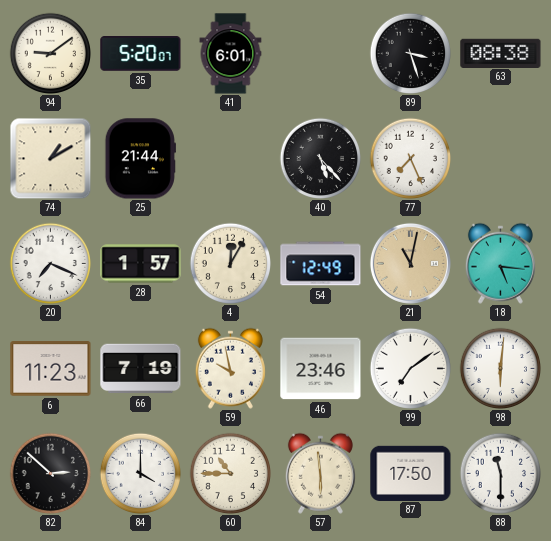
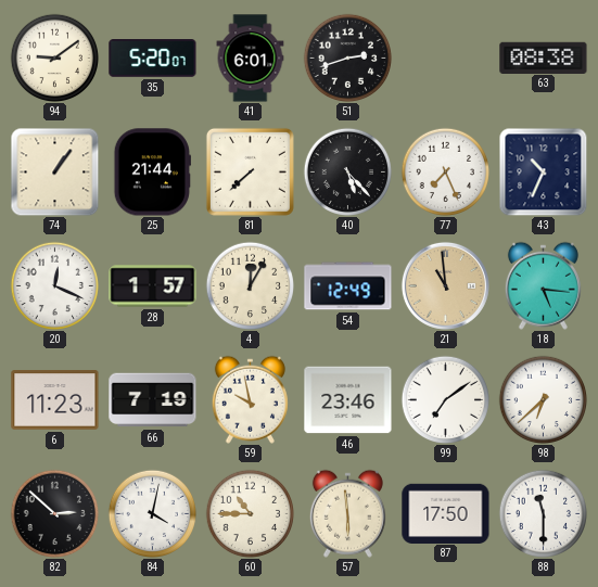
51: none -> 2:42 (347, 58)
89: 3:27 -> none (410, 53)
74: 1:10 -> 1:06 (54, 171)
81: none -> 7:38 (250, 171)
43: none -> 10:34 (543, 171)
20: 7:19 -> 12:19 (54, 285)
21: 11:02 -> 10:59 (445, 285)
98: 6:01 -> 6:38 (543, 399)
84: 4:00 -> 4:02 (152, 513)
